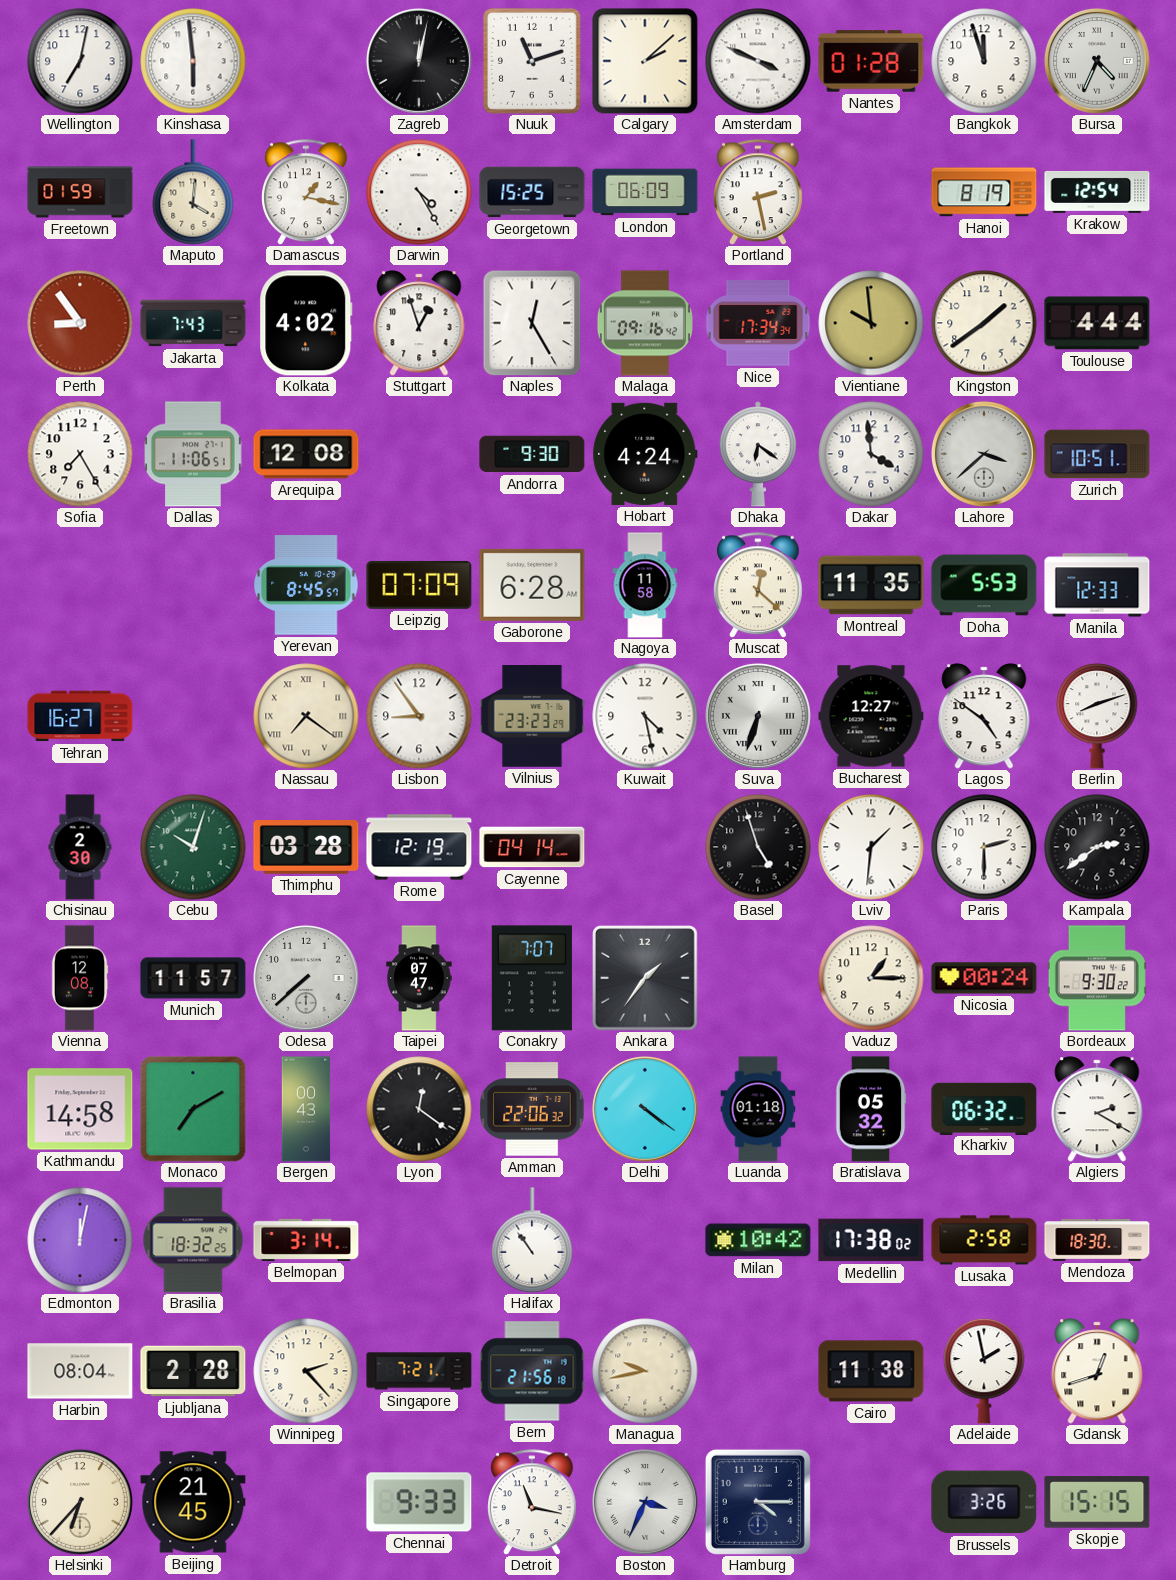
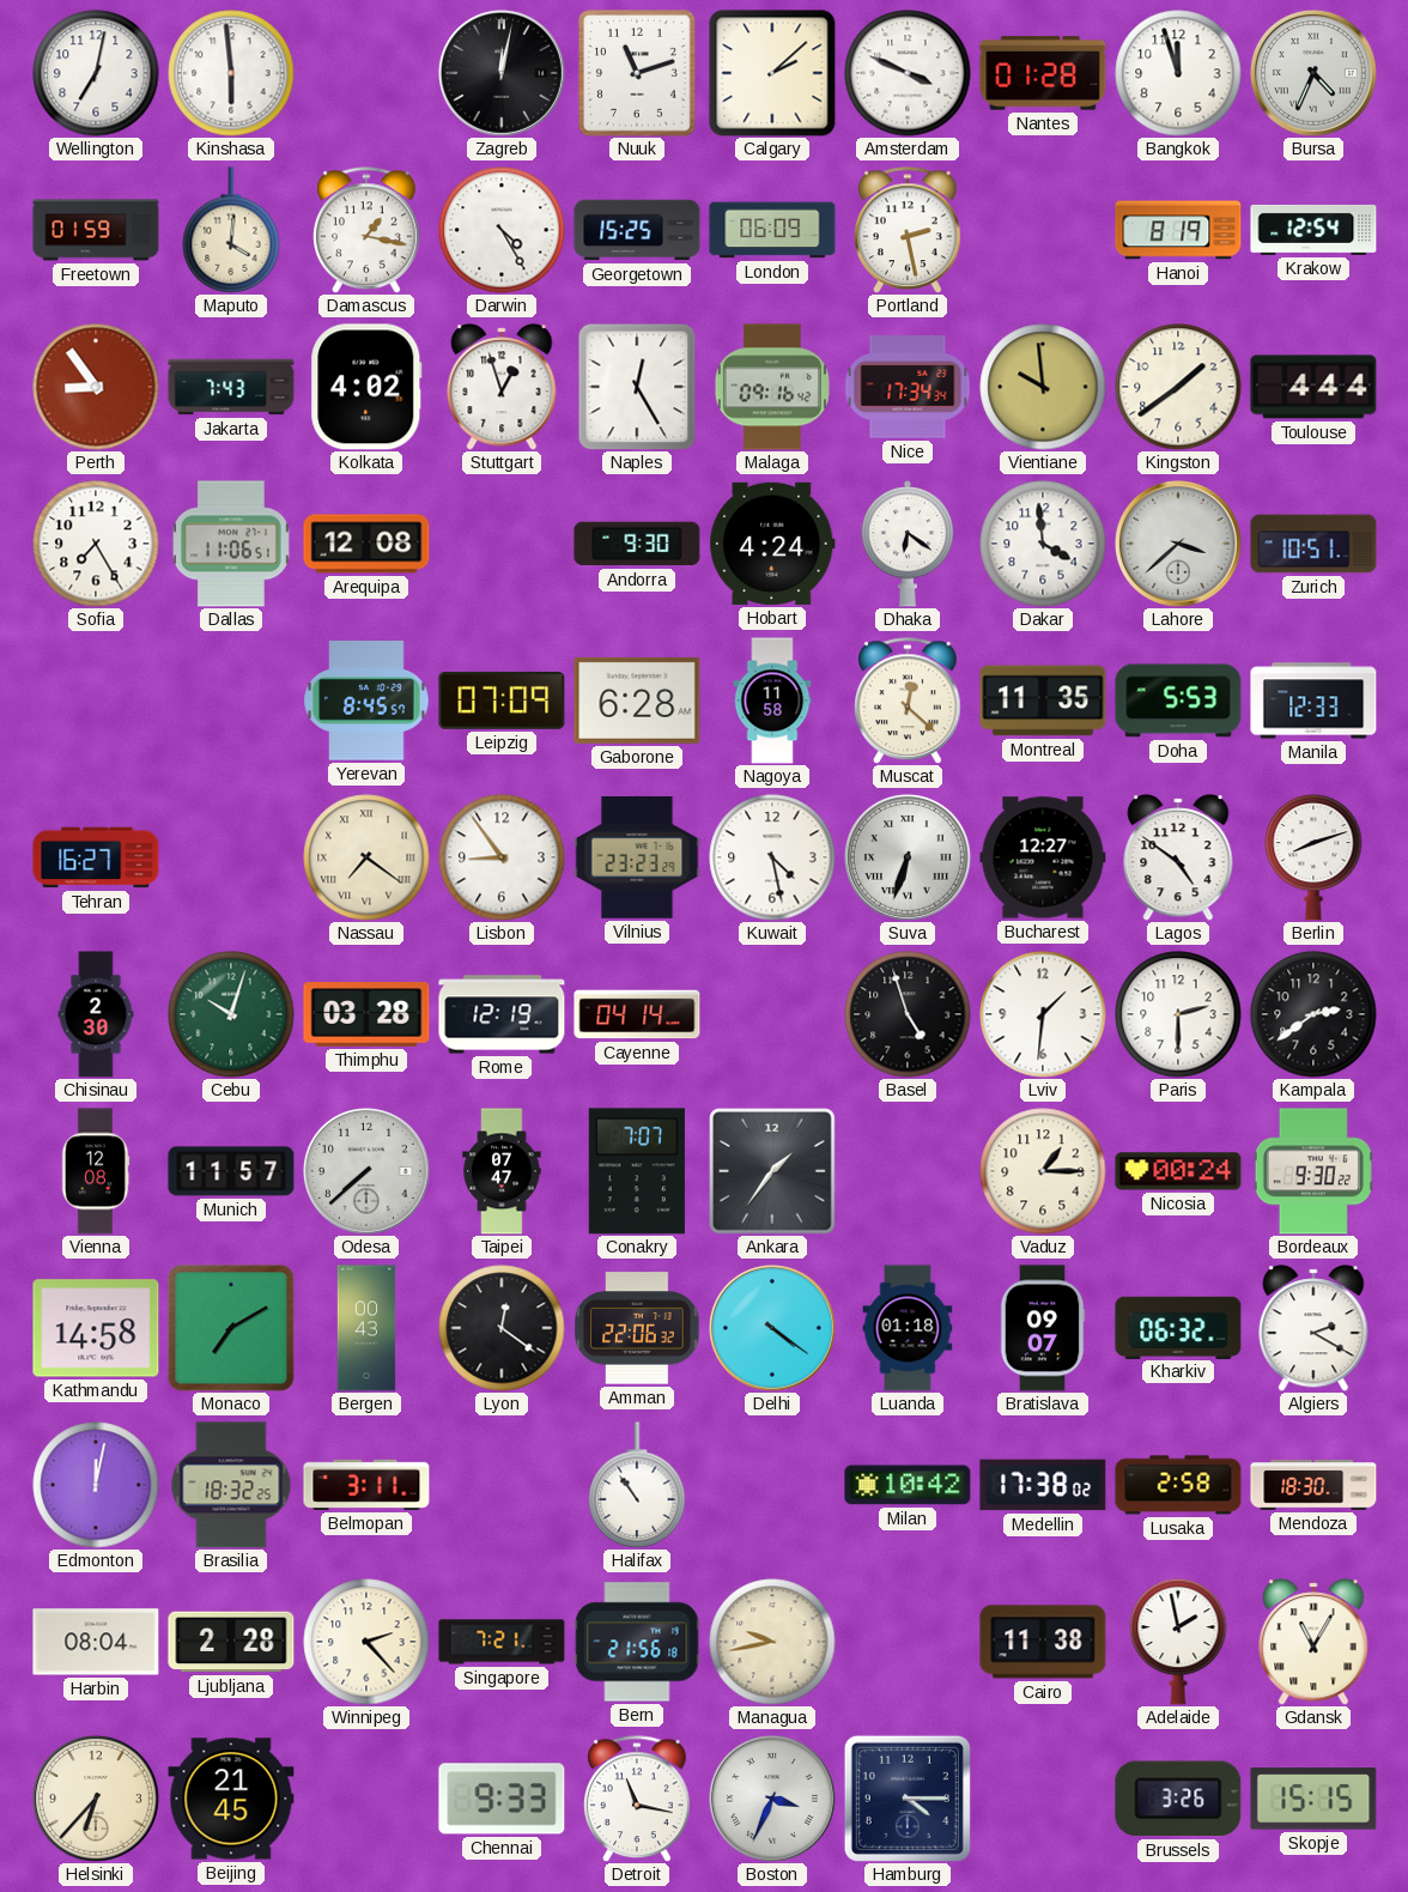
Bratislava: 05:32 -> 09:07 (1043, 1328)
Belmopan: 3:14 -> 3:11 (366, 1485)
Gdansk: 12:42 -> 11:05 (1313, 1642)
